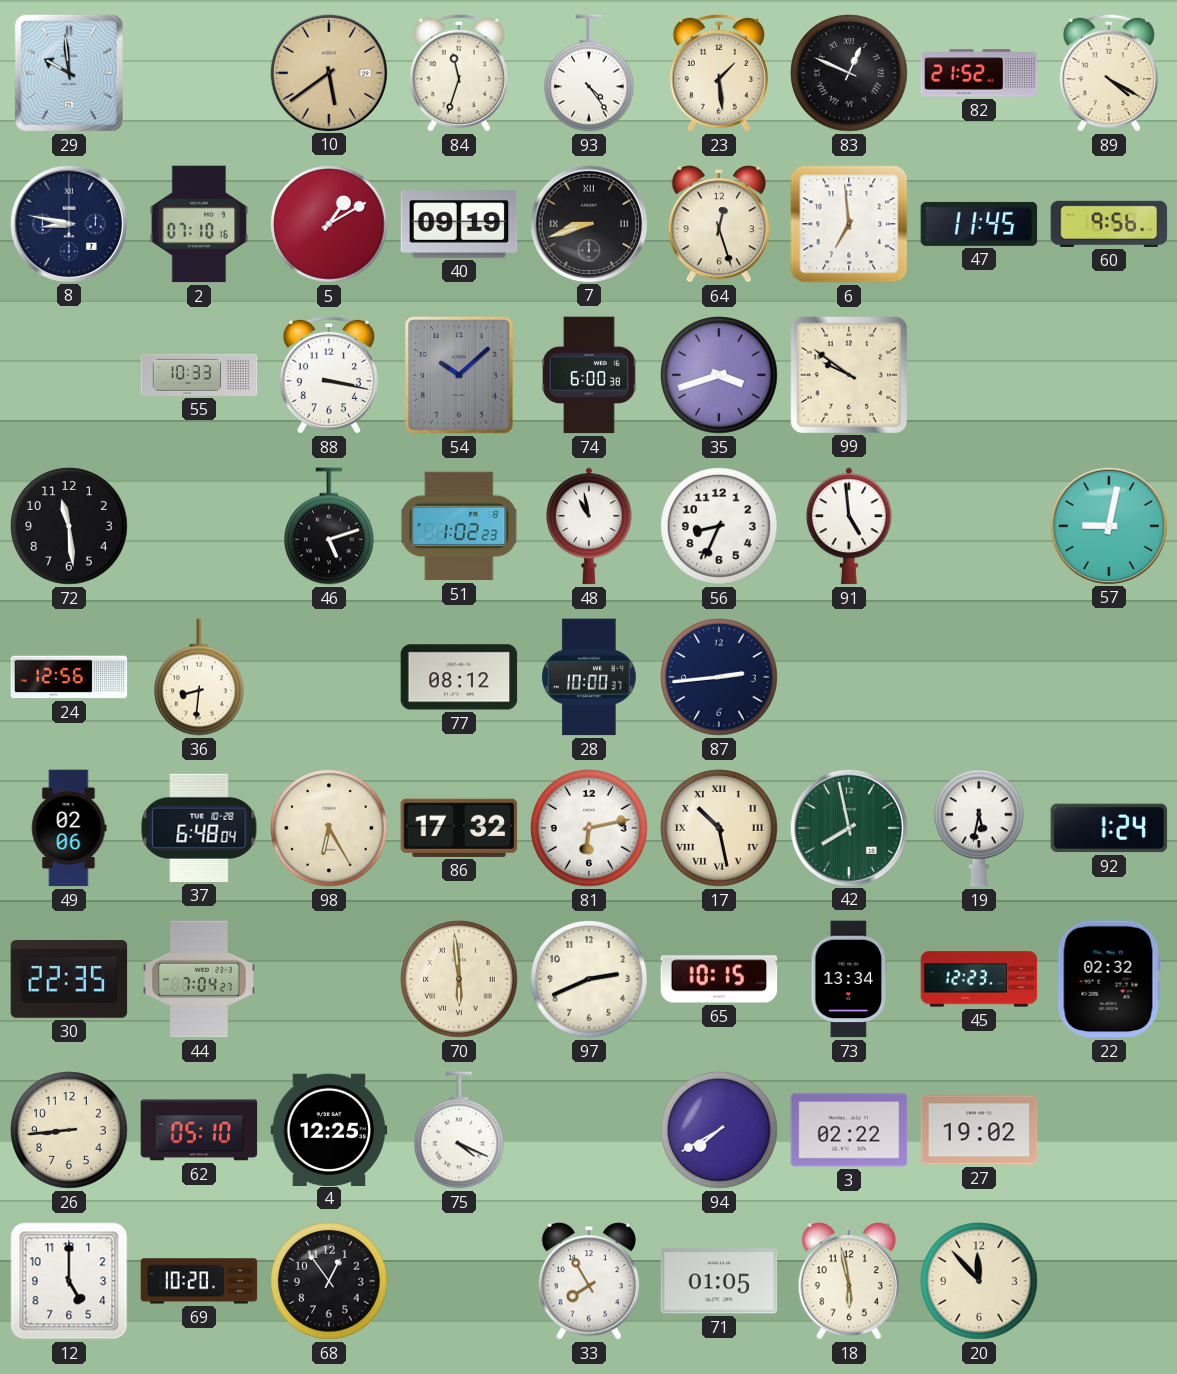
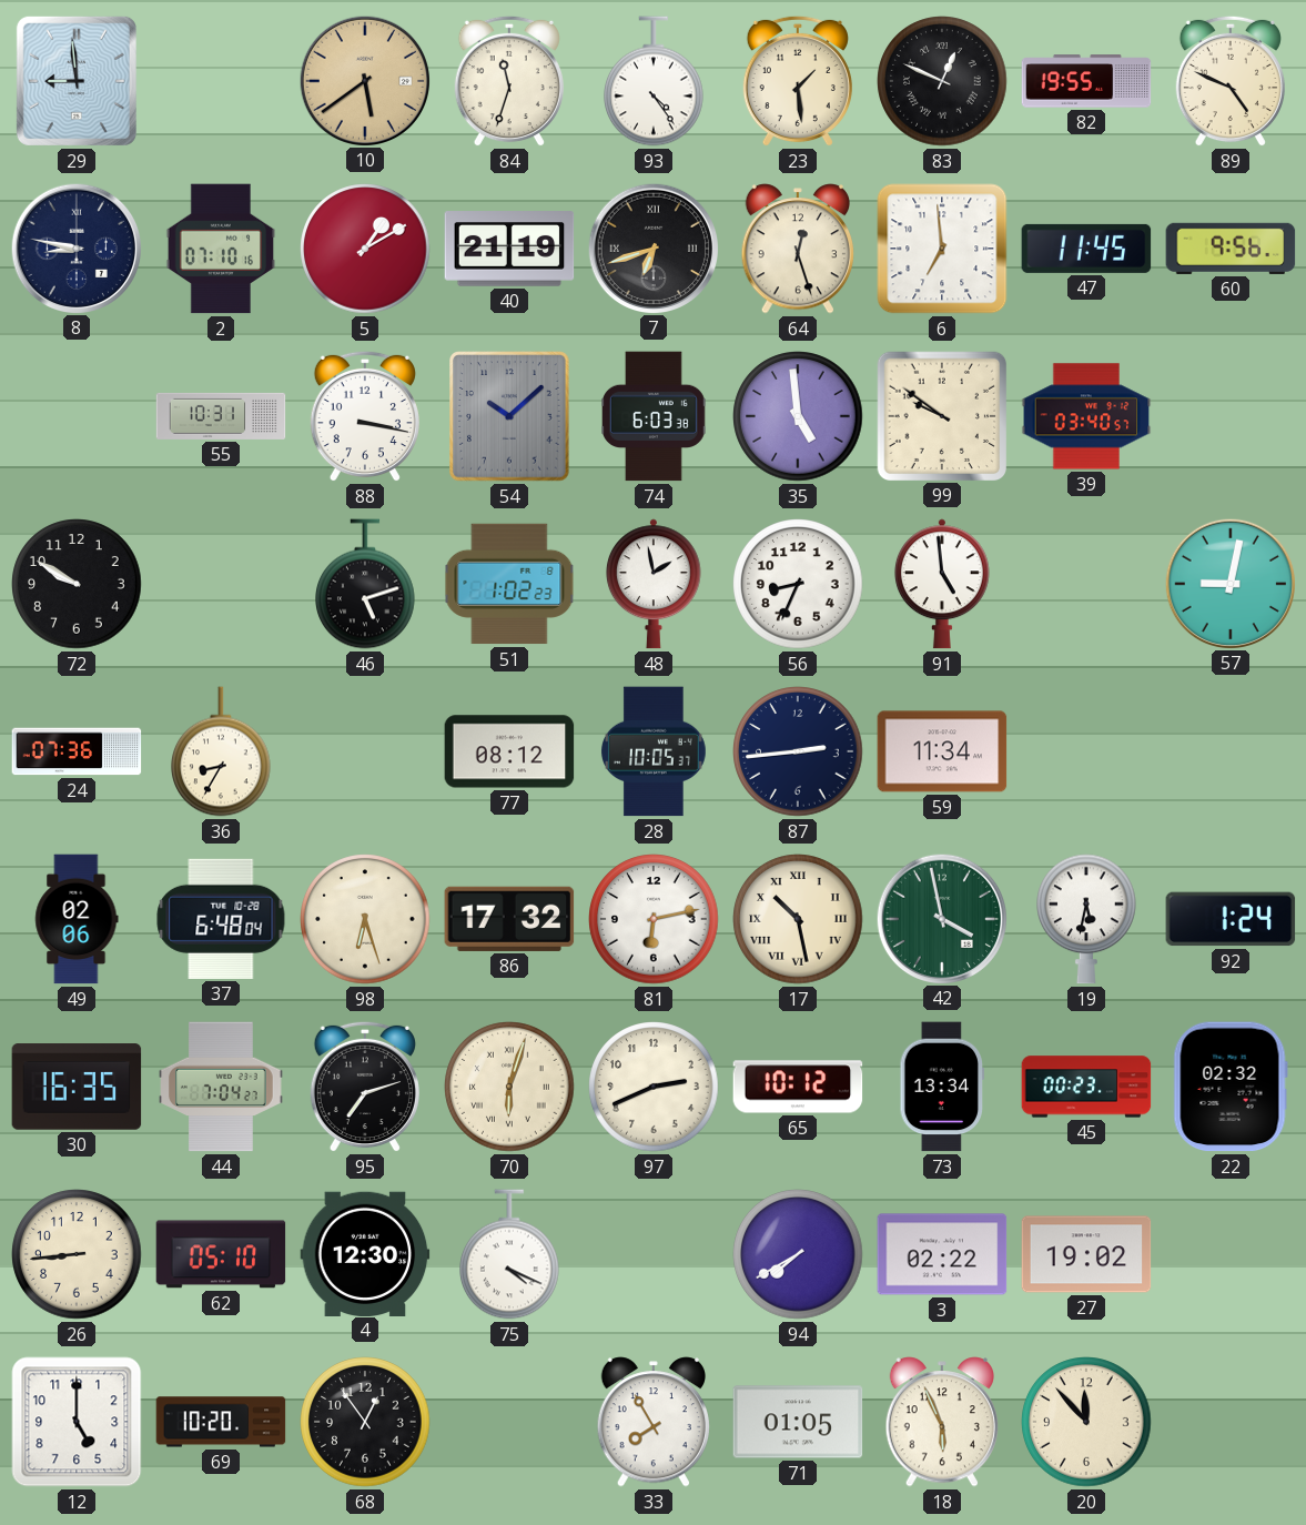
29: 9:59 -> 8:59 (77, 81)
82: 21:52 -> 19:55 (1086, 81)
89: 4:20 -> 4:49 (1231, 81)
40: 09:19 -> 21:19 (509, 249)
7: 8:42 -> 6:42 (652, 248)
55: 10:33 -> 10:31 (221, 416)
74: 6:00 -> 6:03 (655, 416)
35: 3:42 -> 4:59 (798, 416)
39: none -> 03:40 (1086, 416)
72: 11:29 -> 9:50 (77, 584)
48: 10:58 -> 1:58 (654, 584)
24: 12:56 -> 07:36 (77, 751)
36: 8:31 -> 8:35 (222, 751)
28: 10:00 -> 10:05 (654, 751)
59: none -> 11:34 (942, 751)
98: 6:25 -> 6:27 (365, 919)
42: 7:58 -> 3:58 (941, 918)
30: 22:35 -> 16:35 (77, 1087)
95: none -> 7:12 (365, 1087)
70: 5:59 -> 6:03 (509, 1087)
65: 10:15 -> 10:12 (798, 1087)
45: 12:23 -> 00:23 (1086, 1087)
4: 12:25 -> 12:30 (365, 1253)
18: 5:58 -> 5:56 (941, 1422)
